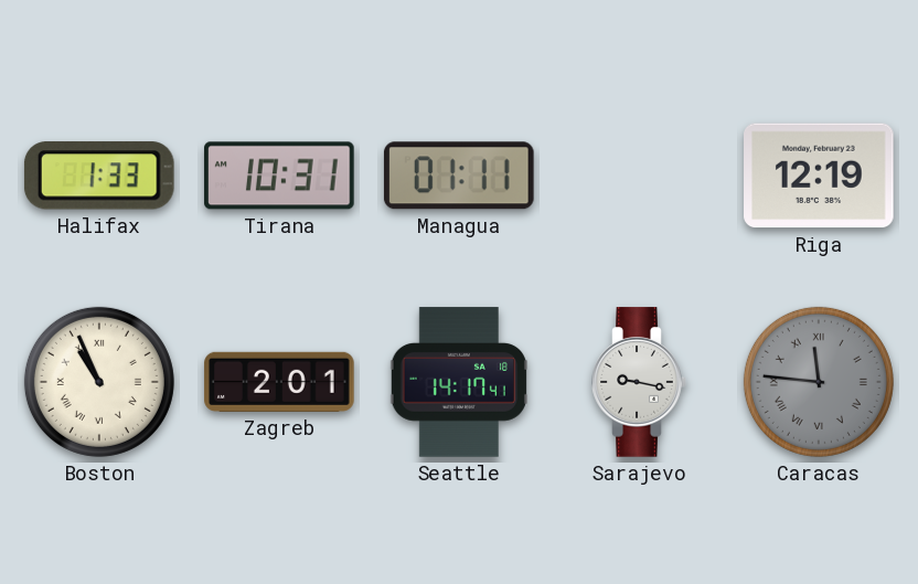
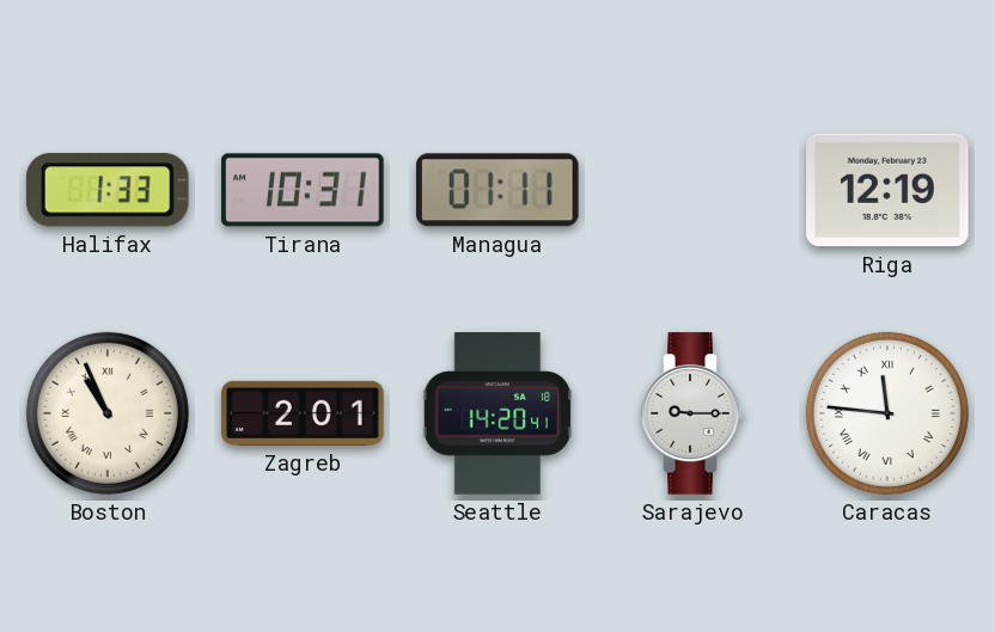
Seattle: 14:17 -> 14:20 (496, 413)
Sarajevo: 9:17 -> 9:15 (692, 413)
Caracas dial: grey -> white (887, 413)
